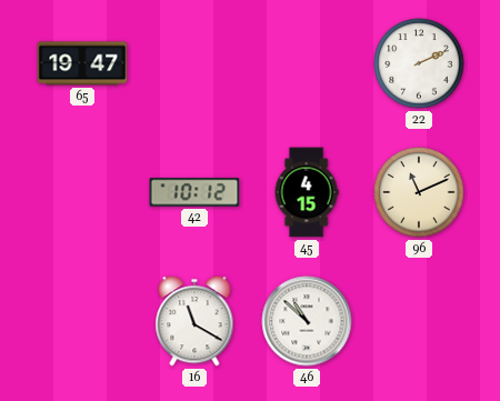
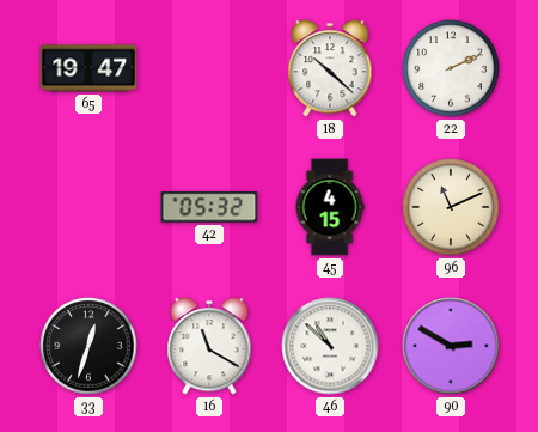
18: none -> 10:22 (330, 68)
42: 10:12 -> 05:32 (209, 207)
33: none -> 12:33 (88, 346)
90: none -> 2:50 (451, 346)
